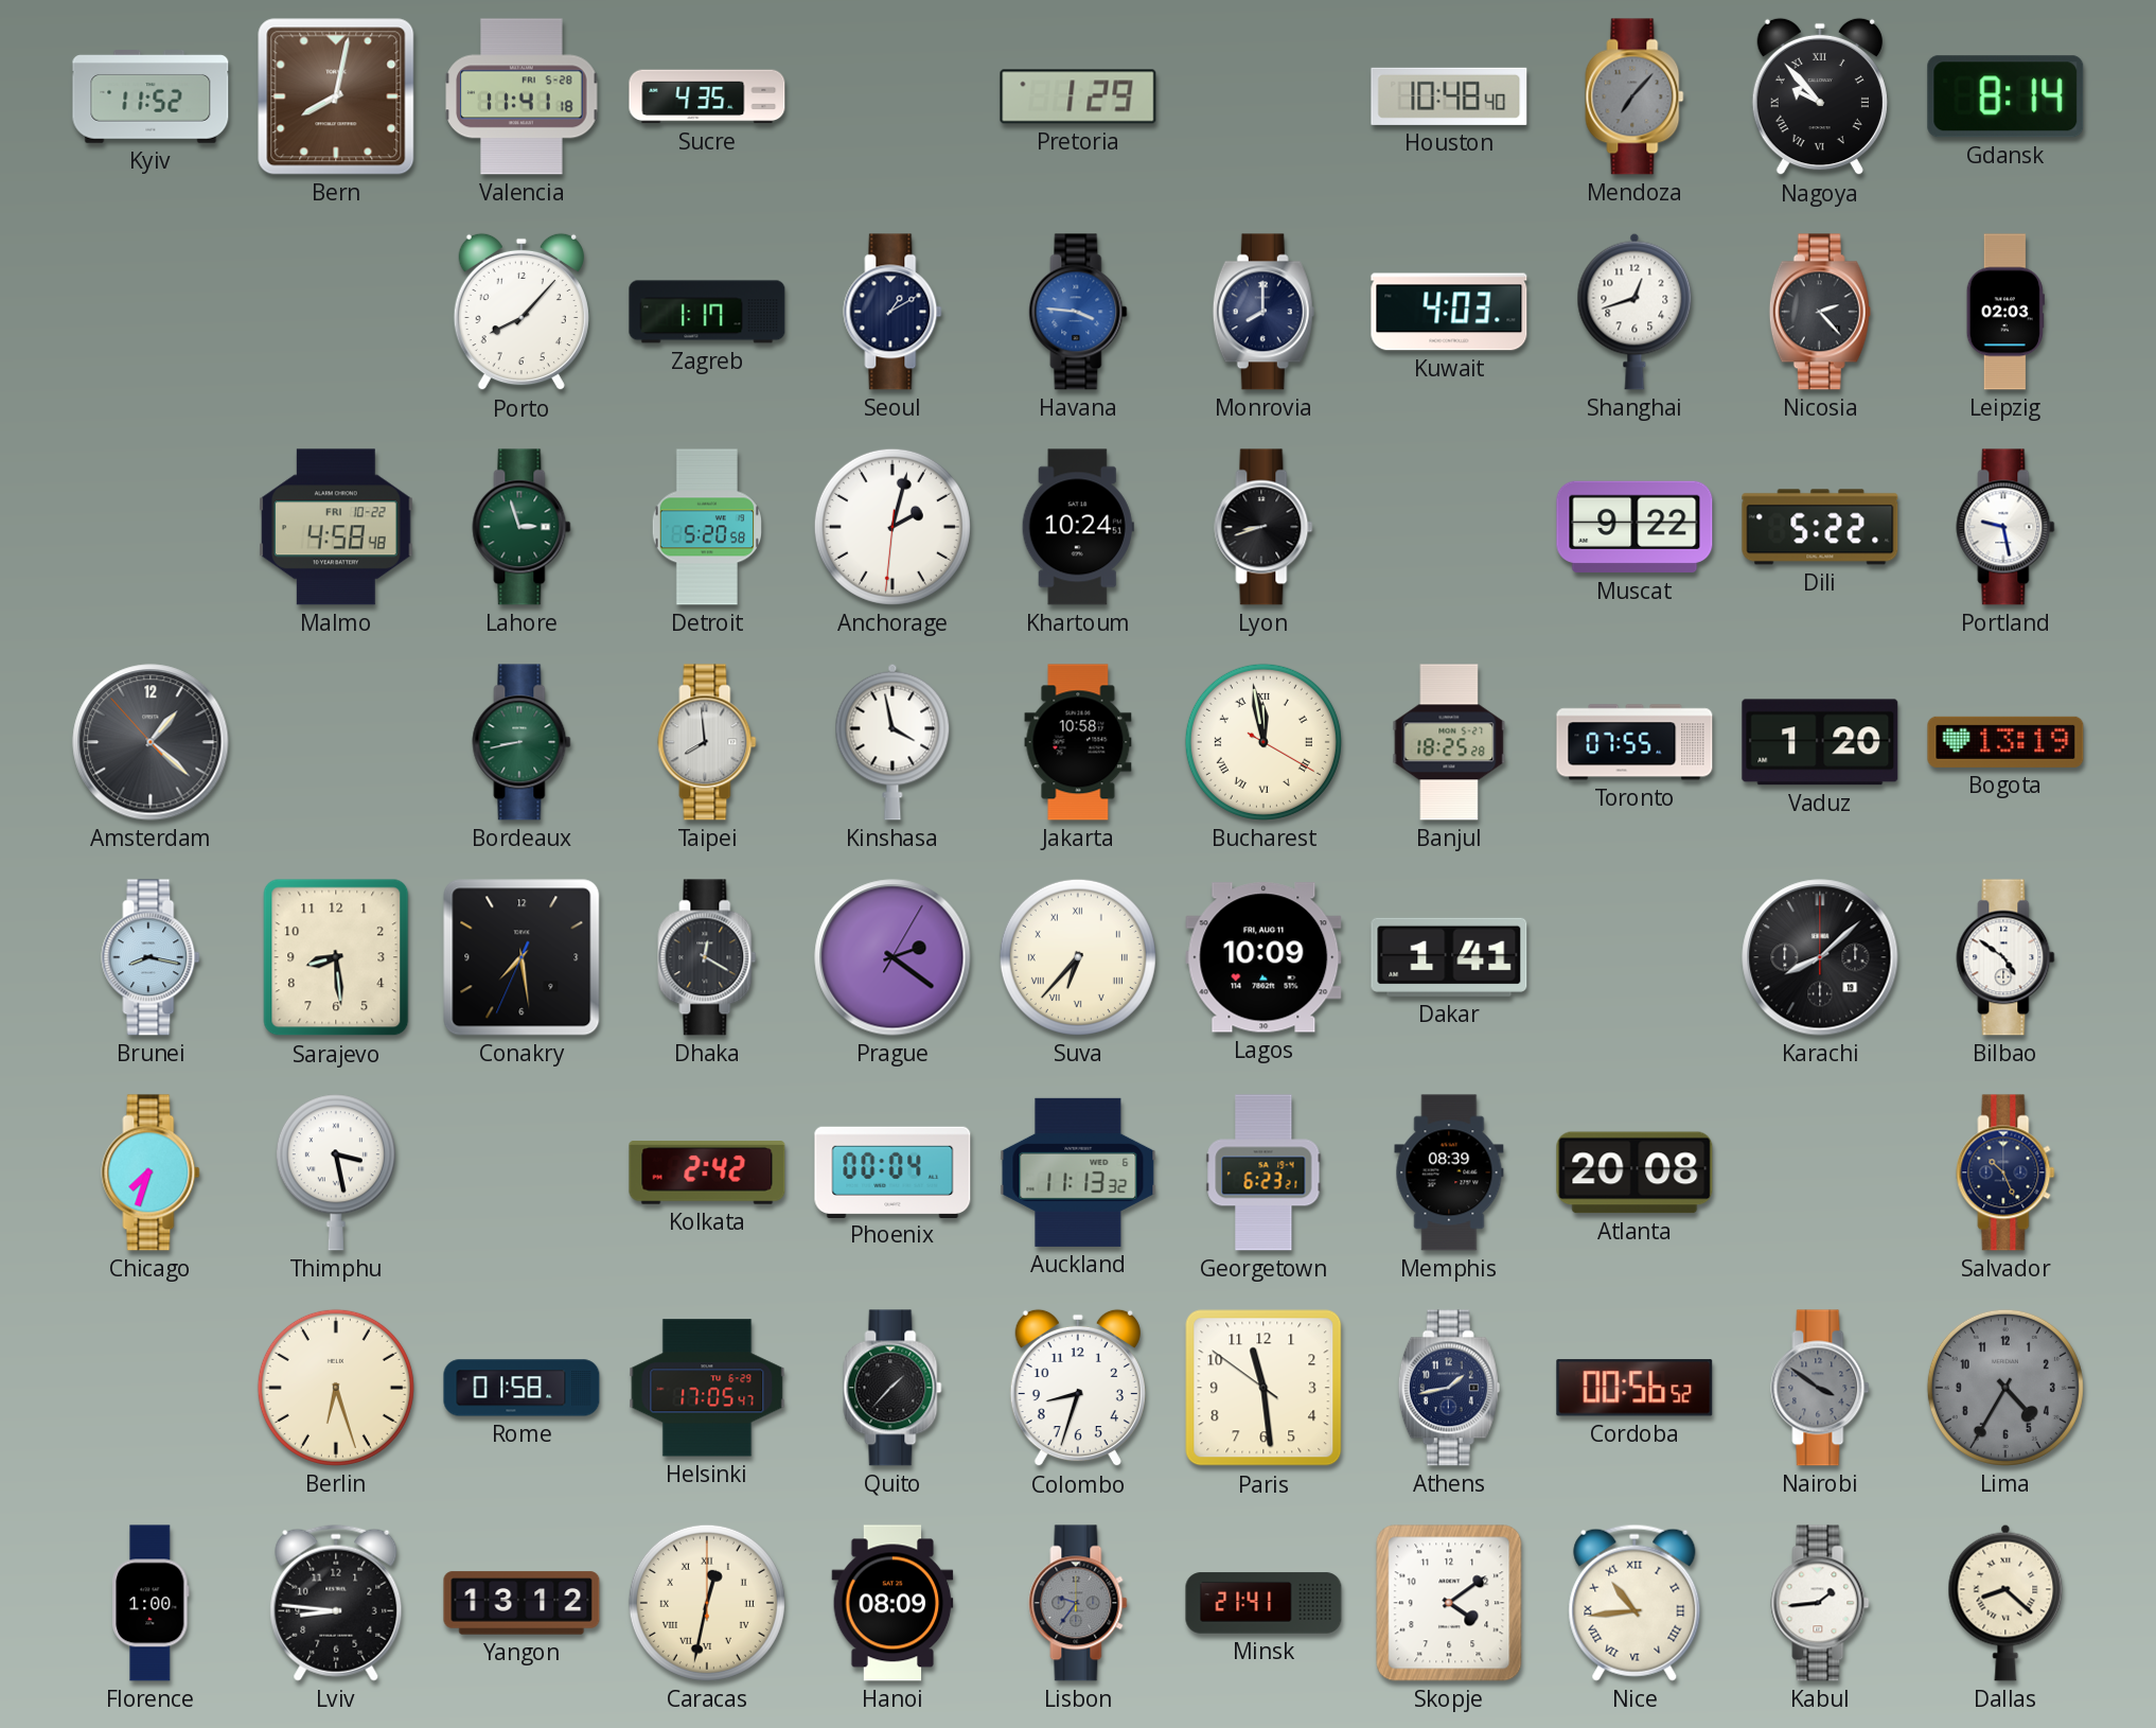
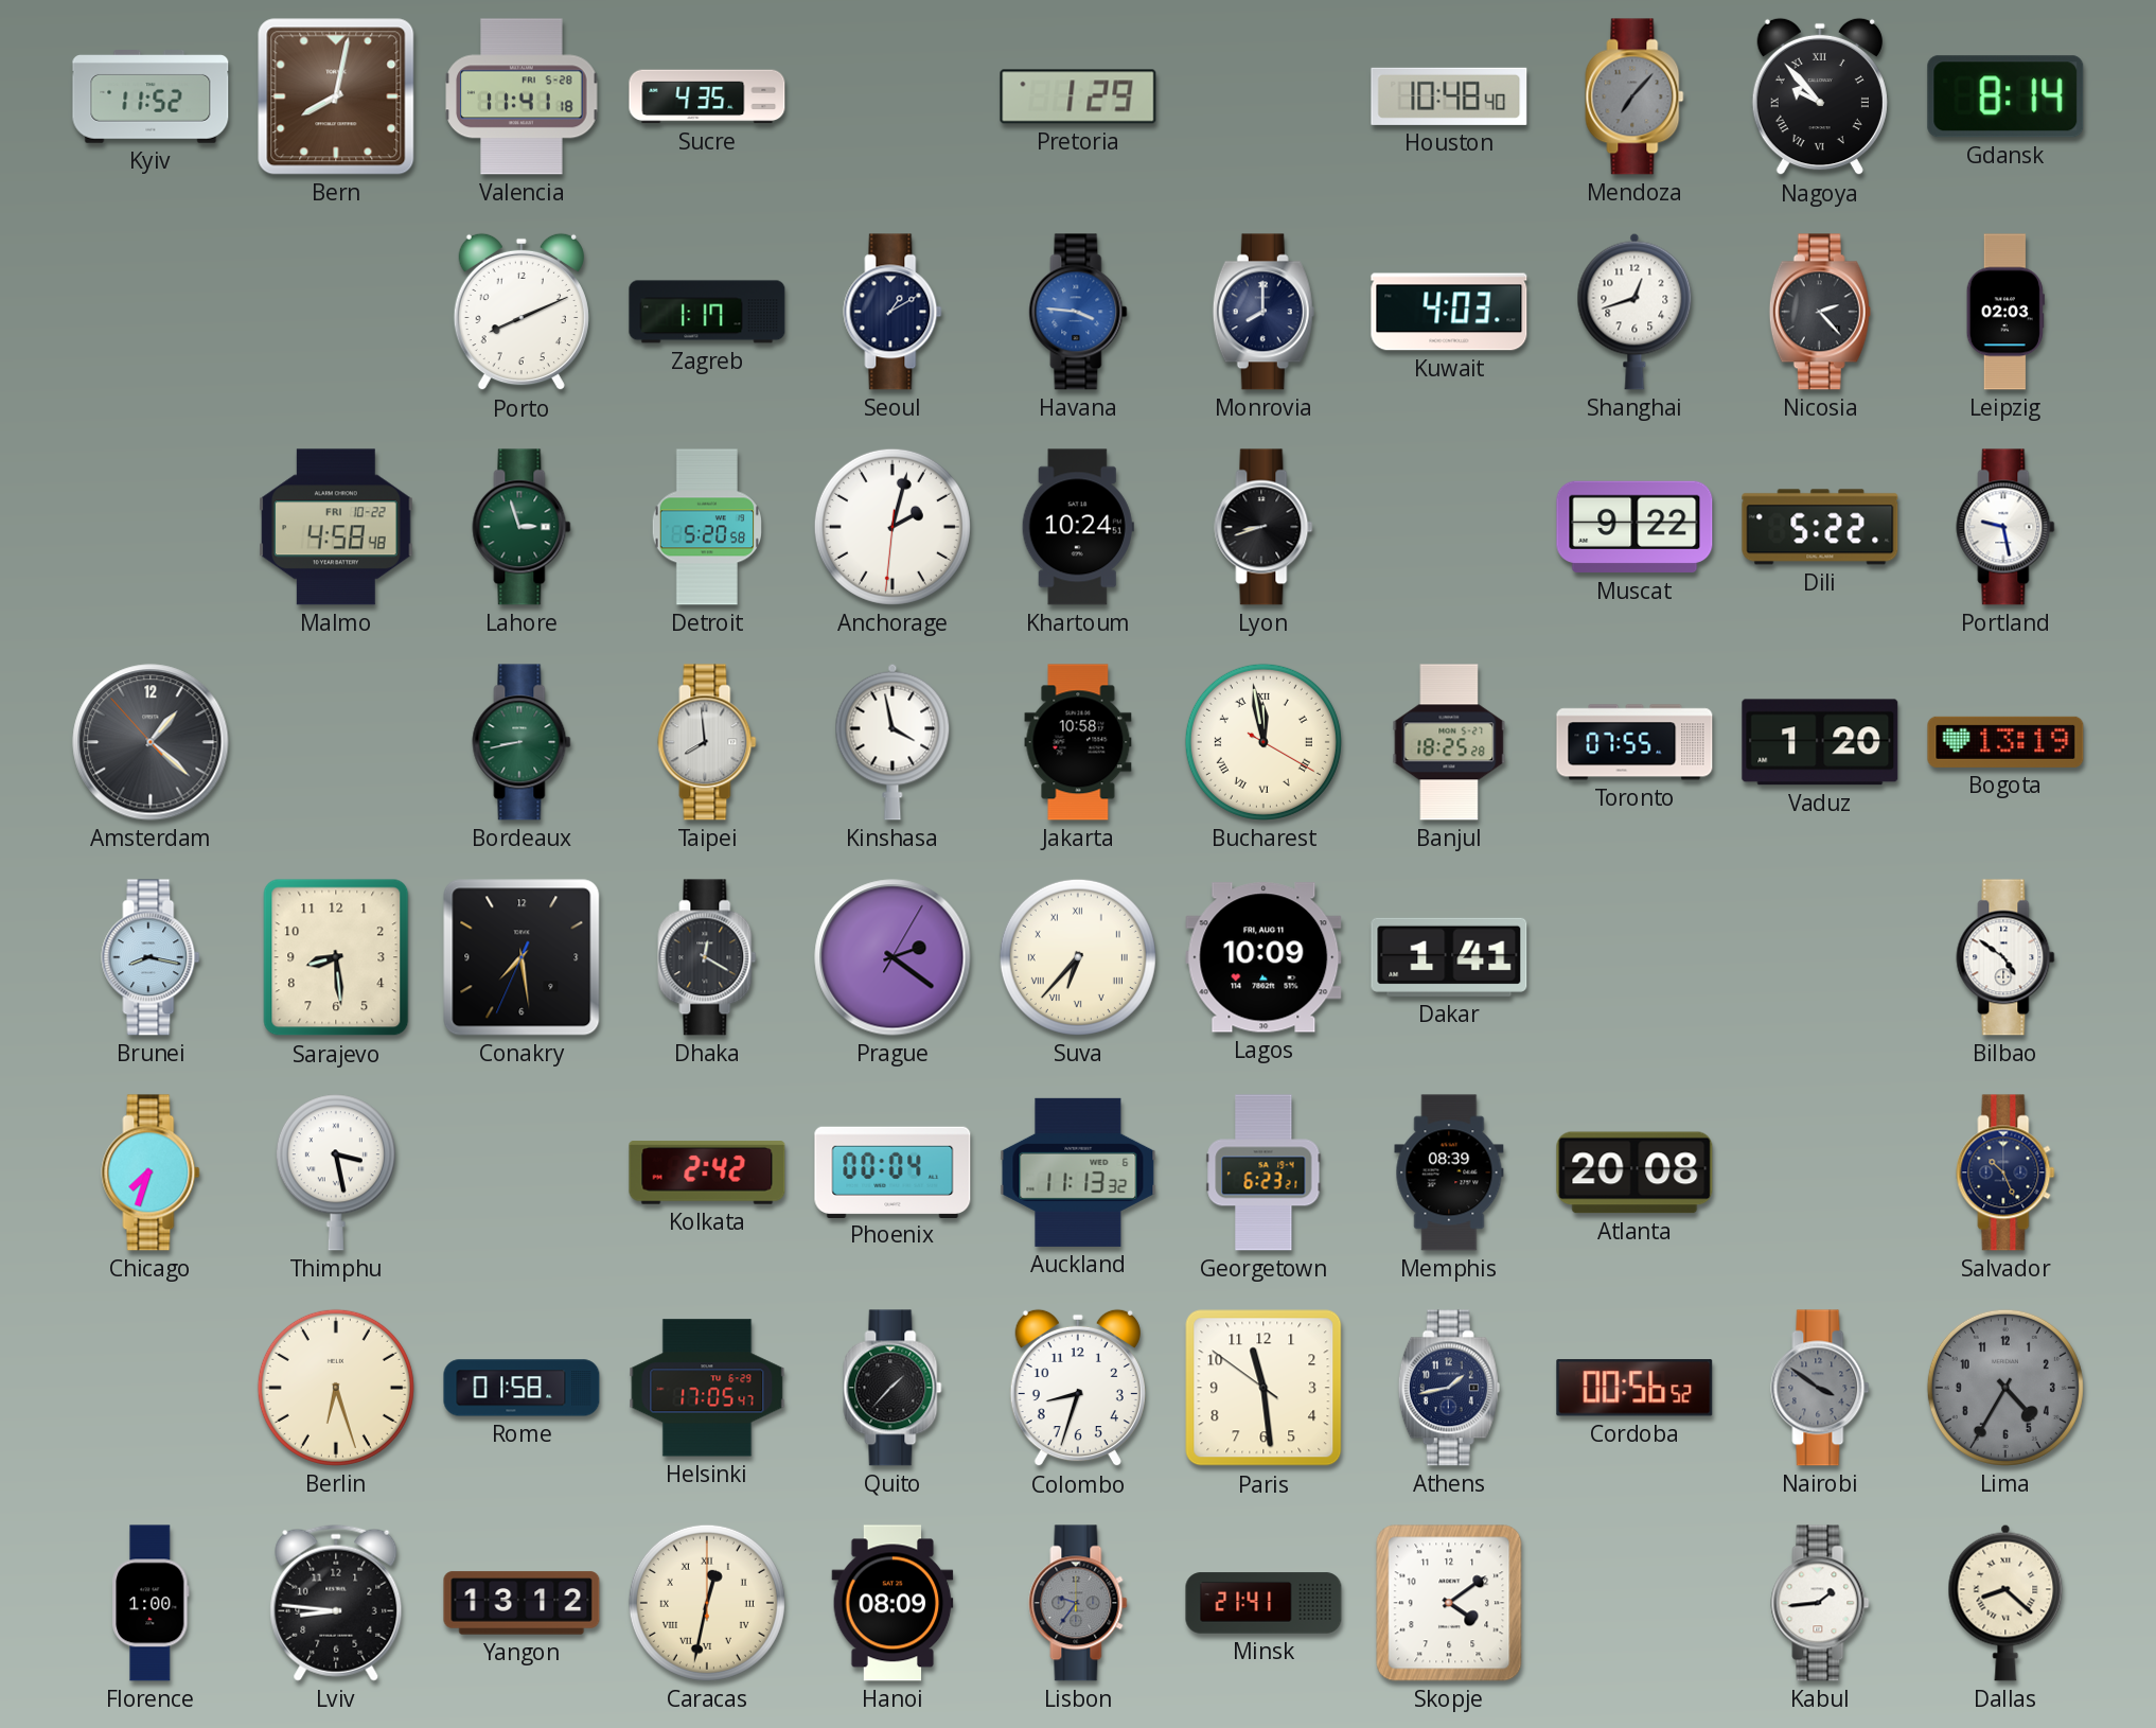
Porto: 8:07 -> 8:11 (522, 312)
Karachi: 8:08 -> none (1820, 957)
Nice: 10:44 -> none (1634, 1603)
